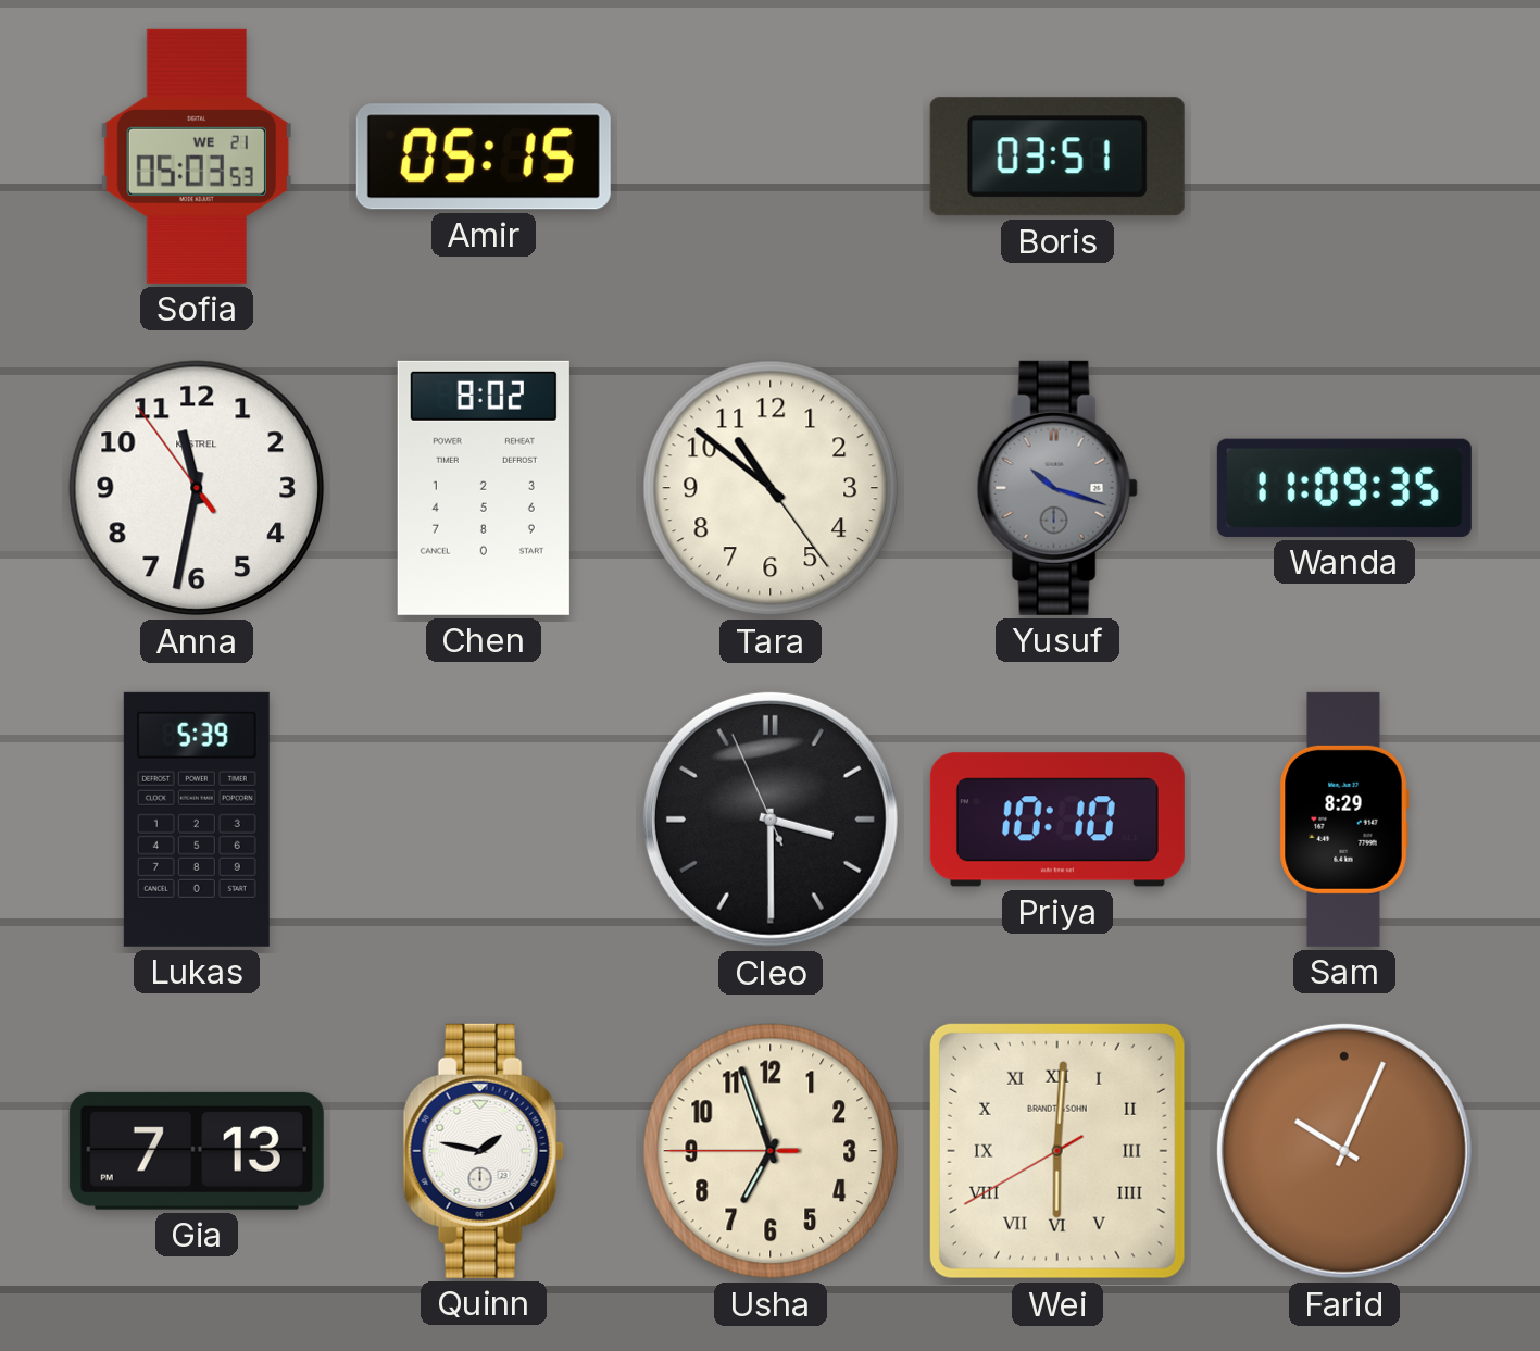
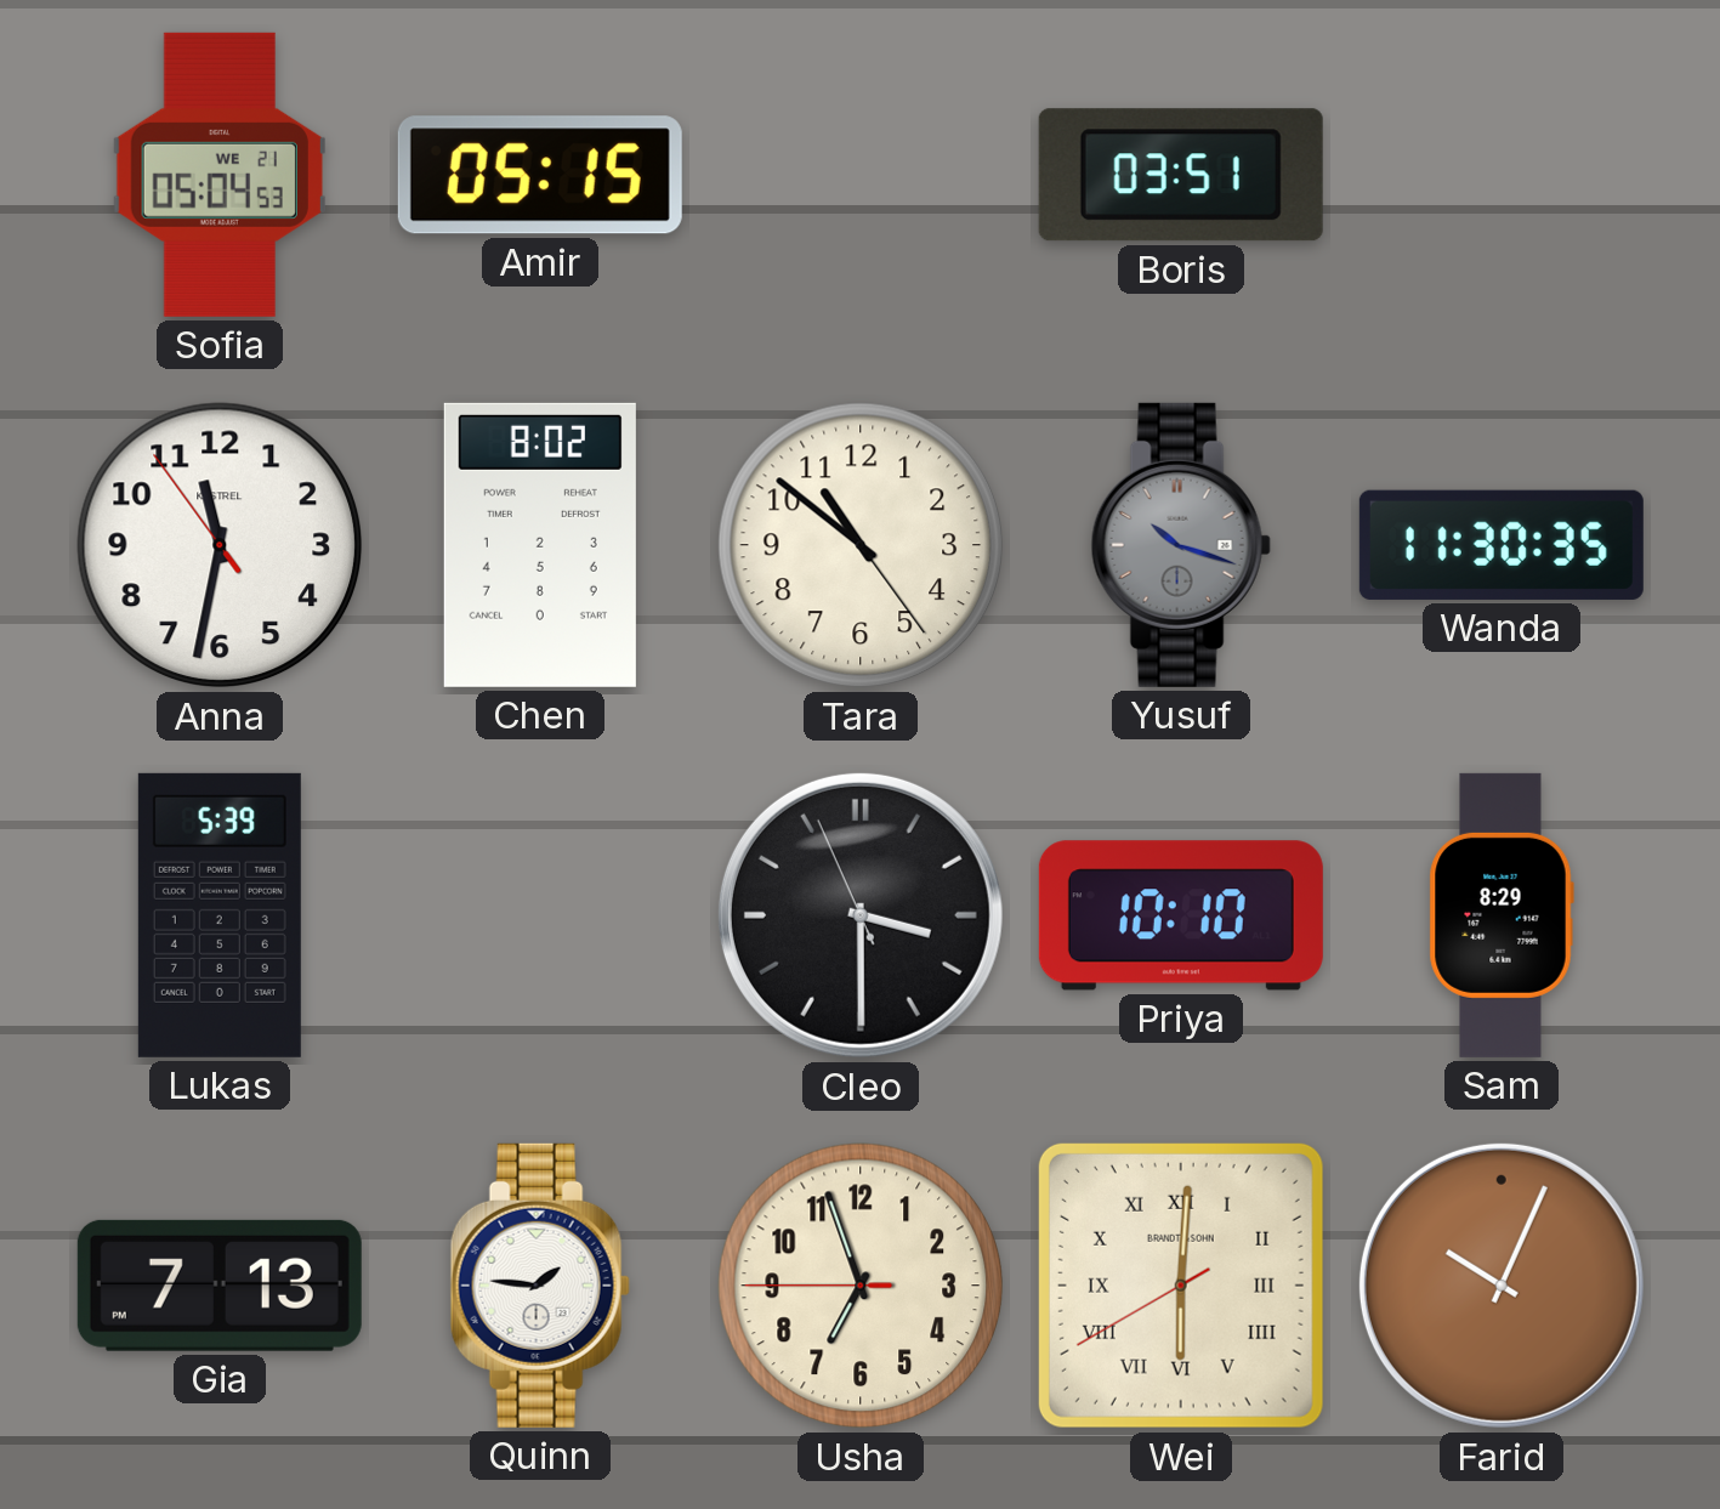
Sofia: 05:03 -> 05:04 (220, 175)
Wanda: 11:09 -> 11:30 (1502, 545)
Quinn: 1:47 -> 1:46 (540, 1286)
